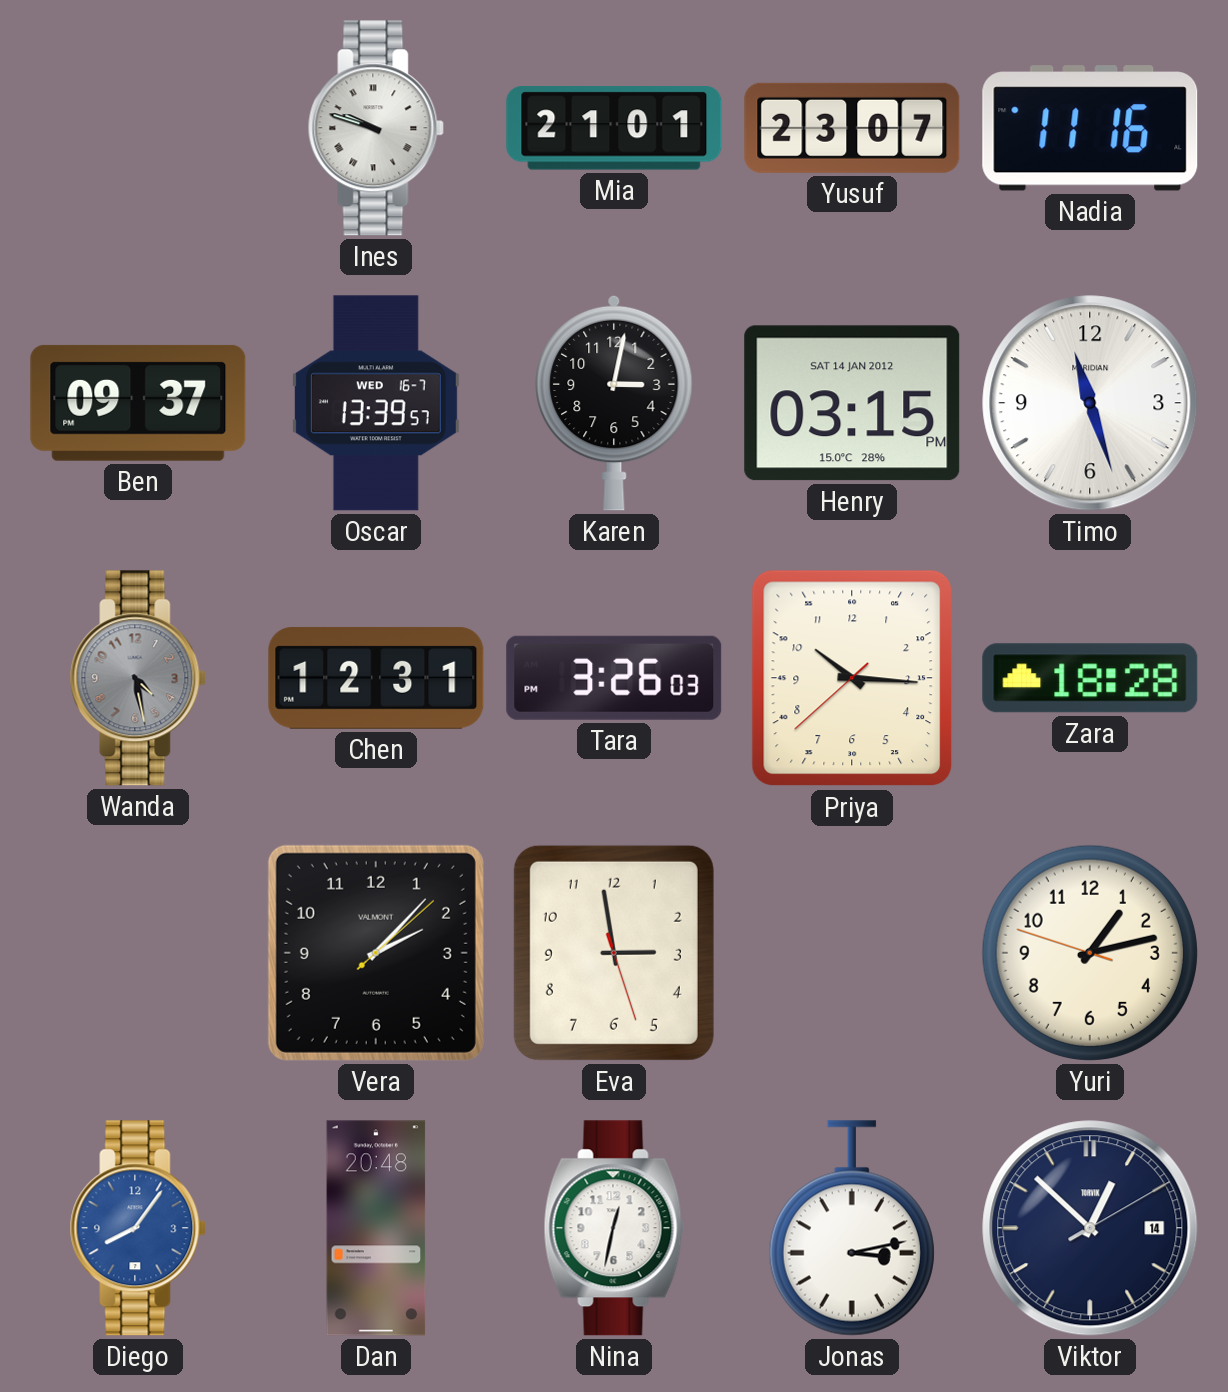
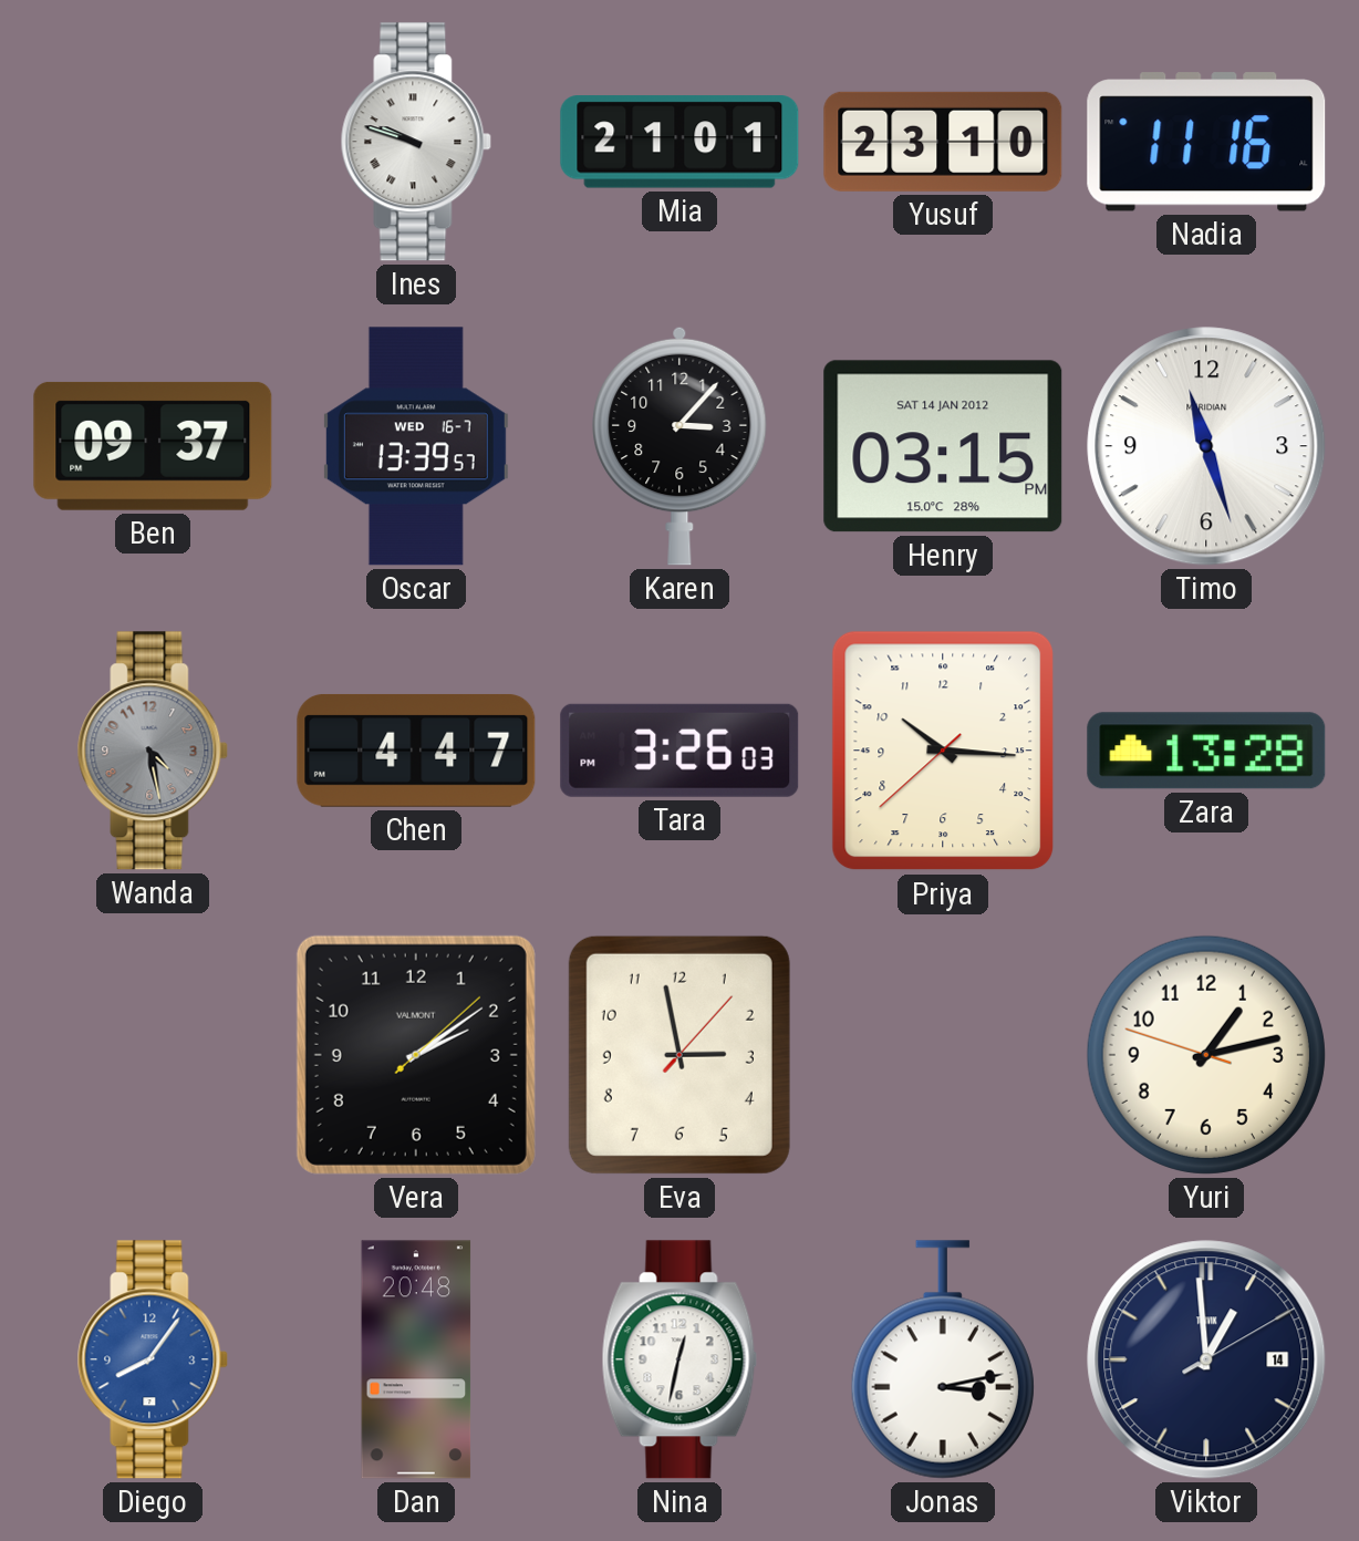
Yusuf: 23:07 -> 23:10 (943, 142)
Karen: 3:02 -> 3:07 (679, 446)
Chen: 12:31 -> 4:47 (416, 751)
Zara: 18:28 -> 13:28 (1206, 751)
Vera: 2:07 -> 2:09 (416, 1055)
Eva: 2:58:27 -> 2:58:07 (679, 1055)
Viktor: 12:52 -> 12:59 (1206, 1359)
